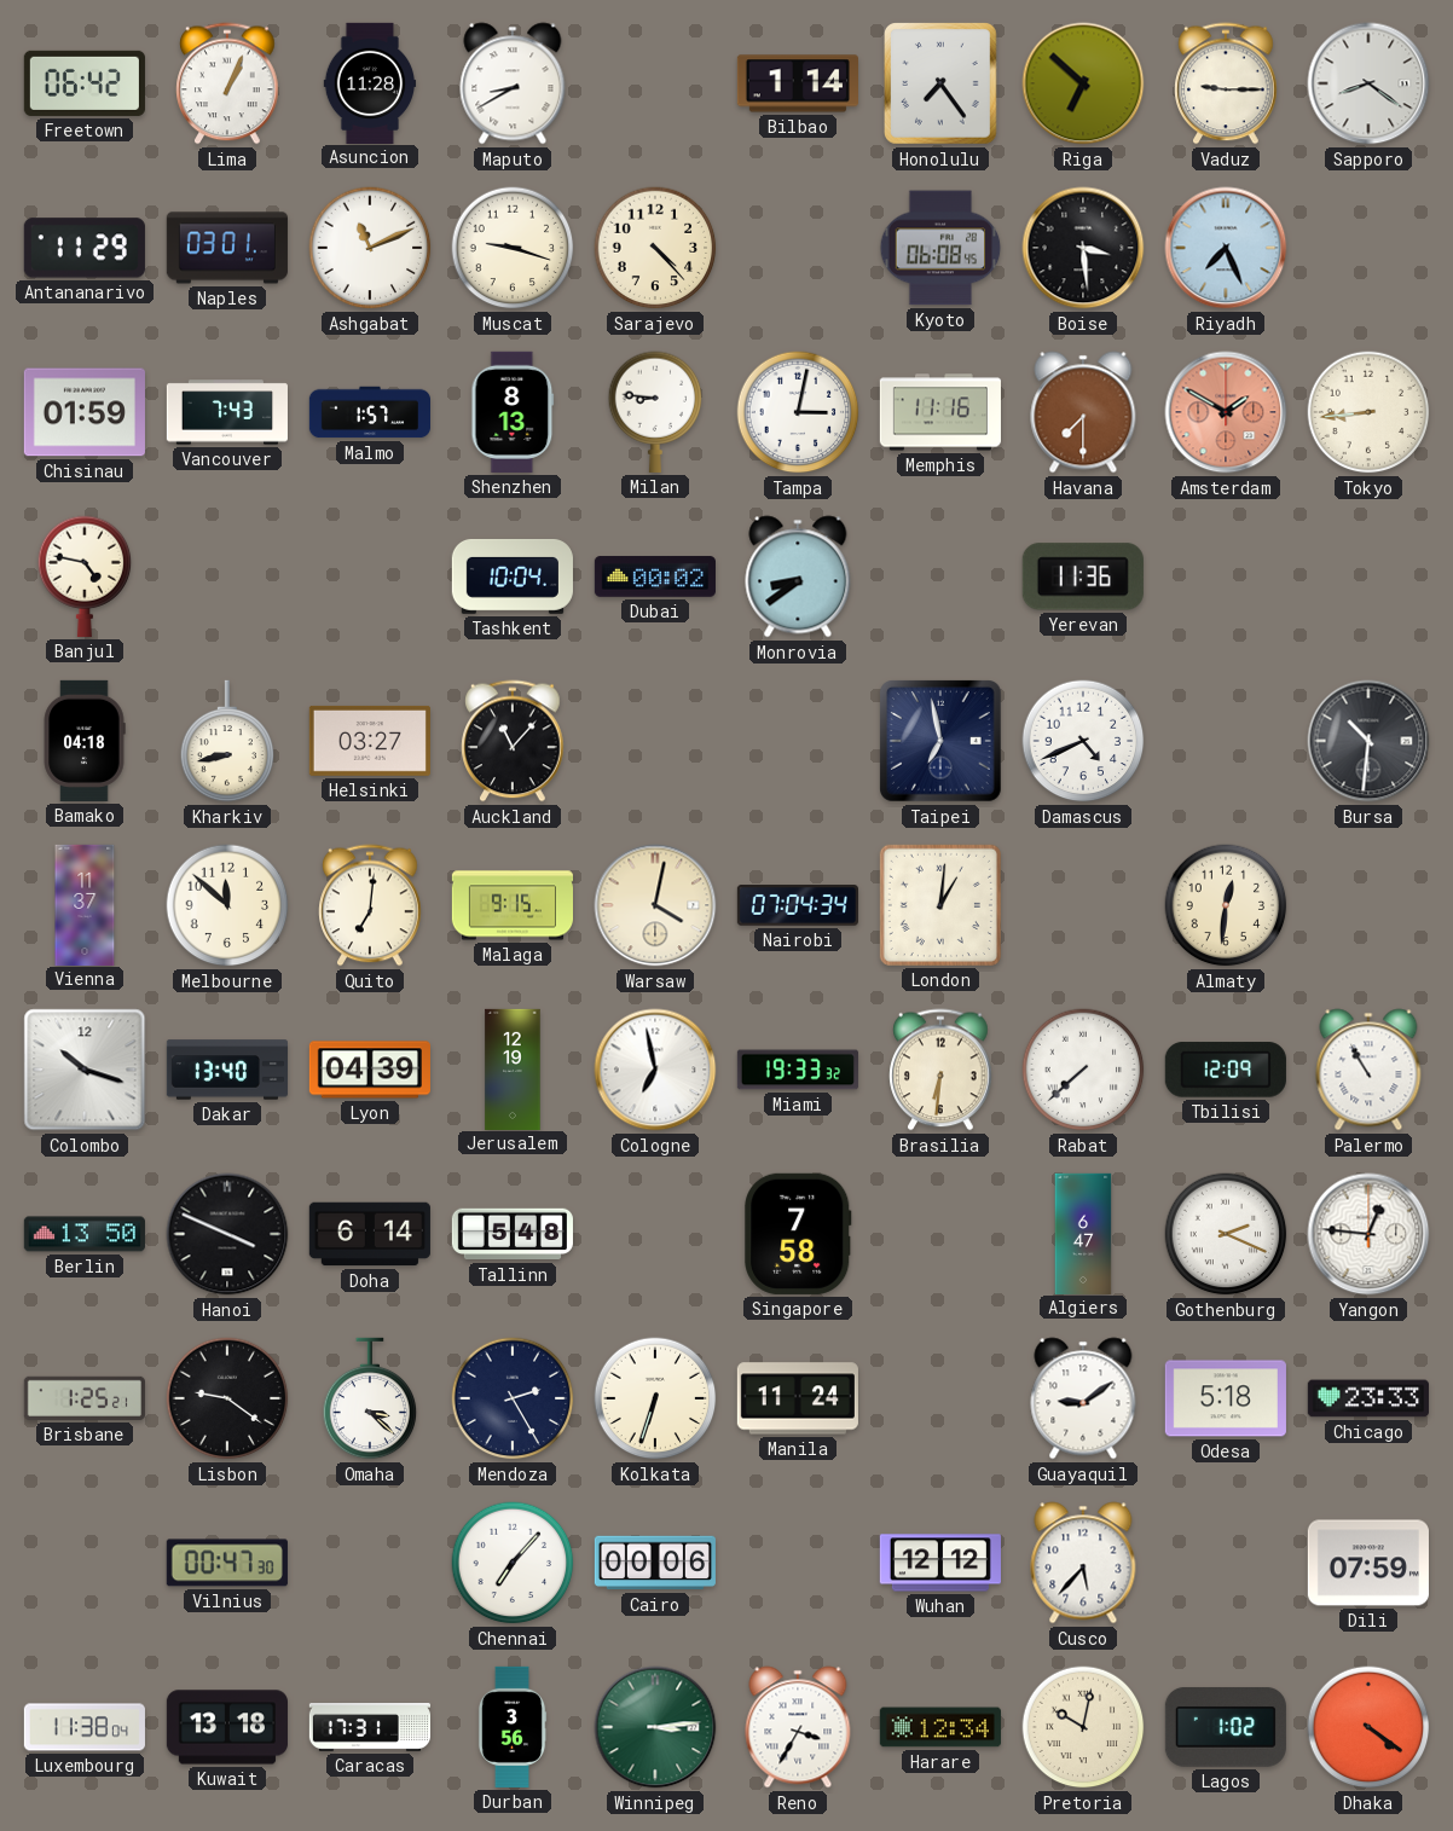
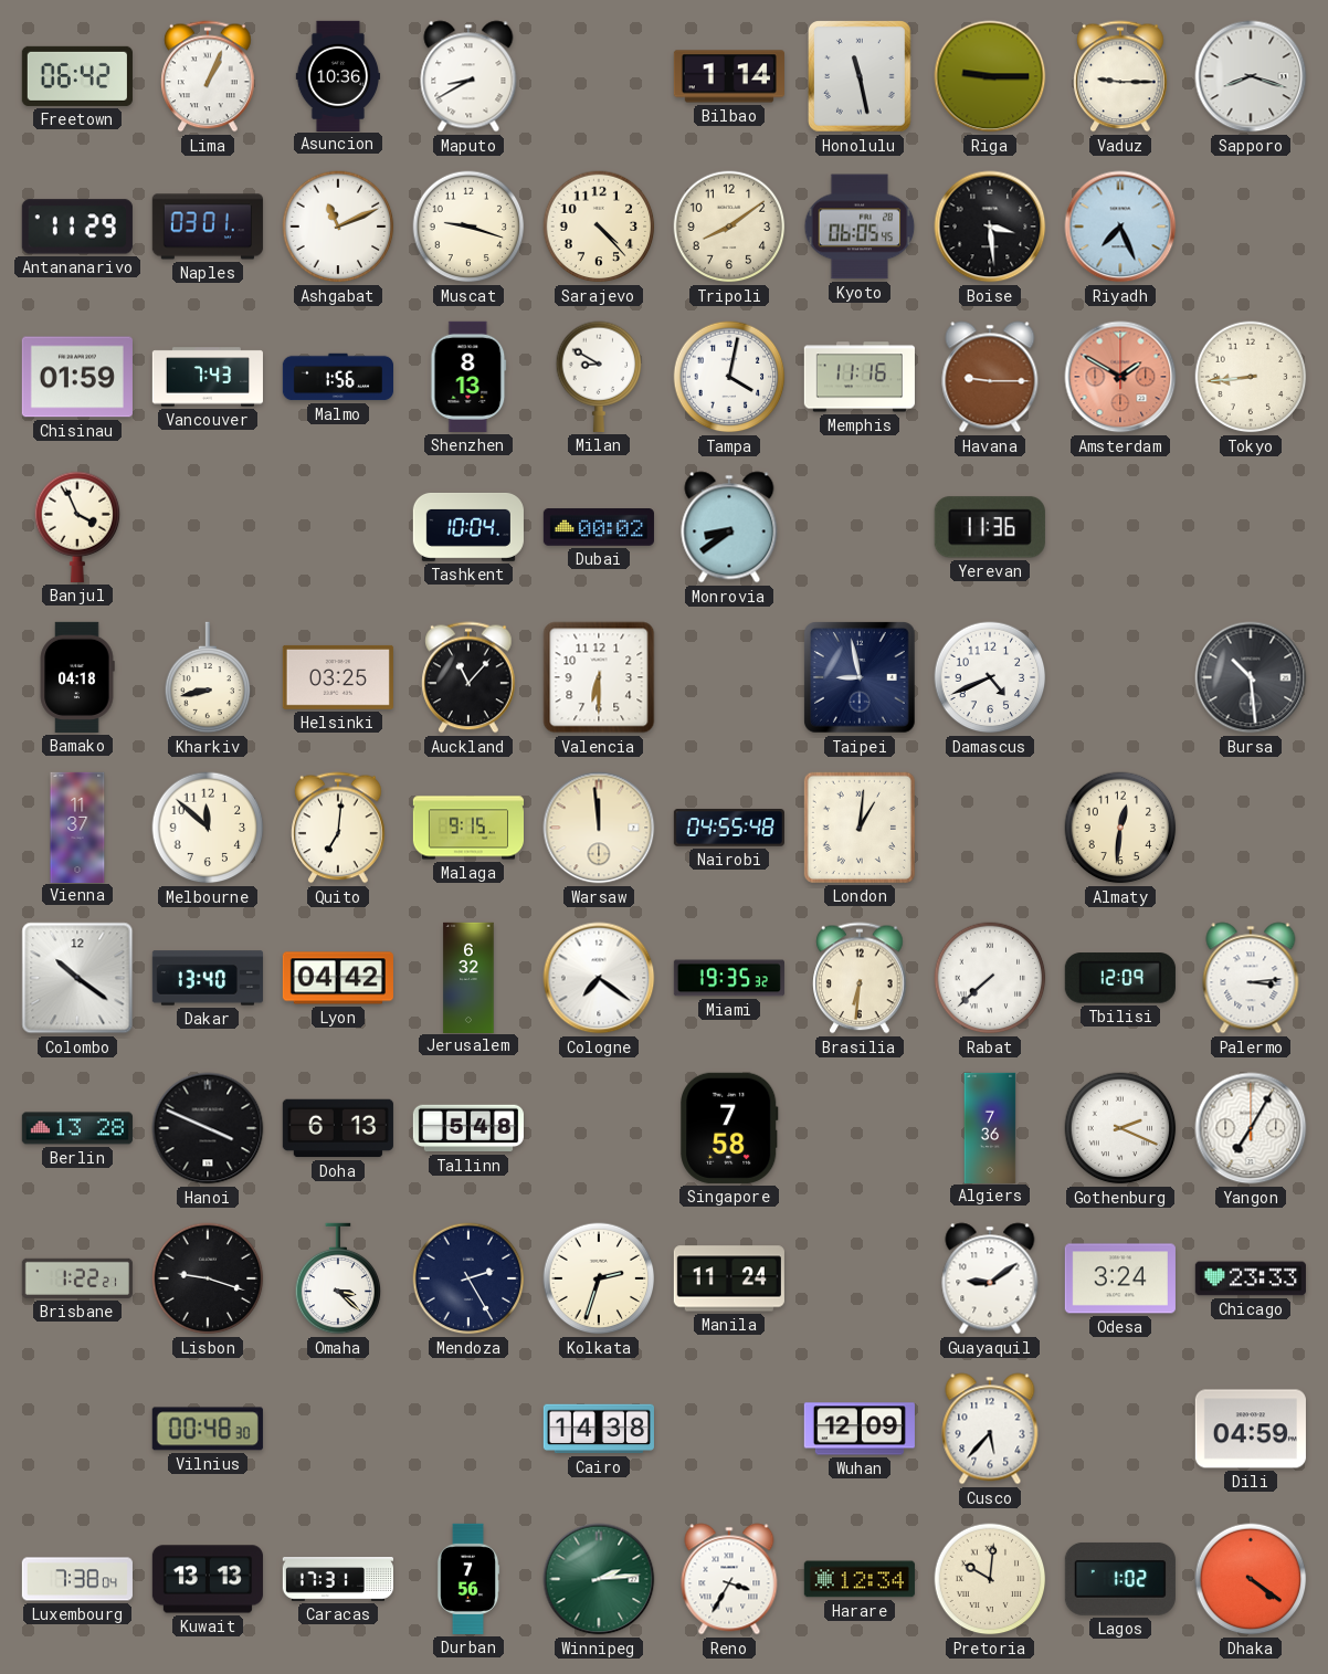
Asuncion: 11:28 -> 10:36 (338, 75)
Honolulu: 7:24 -> 11:28 (861, 77)
Riga: 6:52 -> 9:15 (990, 76)
Sapporo: 8:21 -> 8:18 (1251, 76)
Tripoli: none -> 8:09 (729, 227)
Kyoto: 06:08 -> 06:05 (860, 227)
Malmo: 1:57 -> 1:56 (337, 377)
Milan: 8:46 -> 8:50 (599, 377)
Tampa: 3:02 -> 4:02 (729, 377)
Havana: 7:30 -> 9:15 (990, 377)
Banjul: 4:47 -> 3:56 (77, 527)
Helsinki: 03:27 -> 03:25 (338, 677)
Valencia: none -> 6:30 (599, 677)
Taipei: 6:58 -> 8:58 (861, 678)
Bursa: 10:31 -> 10:29 (1251, 677)
Warsaw: 4:02 -> 11:59 (599, 828)
Nairobi: 07:04 -> 04:55 (729, 828)
Colombo: 10:18 -> 10:21 (77, 978)
Lyon: 04:39 -> 04:42 (338, 978)
Jerusalem: 12:19 -> 6:32 (468, 977)
Cologne: 6:58 -> 7:21 (599, 978)
Miami: 19:33 -> 19:35 (729, 978)
Palermo: 10:55 -> 3:14 (1251, 978)
Berlin: 13:50 -> 13:28 (77, 1128)
Doha: 6:14 -> 6:13 (338, 1128)
Algiers: 6:47 -> 7:36 (990, 1127)
Yangon: 12:46 -> 7:05 (1251, 1128)
Brisbane: 1:25 -> 1:22 (77, 1278)
Lisbon: 9:21 -> 9:18 (208, 1278)
Kolkata: 6:33 -> 2:33 (599, 1278)
Odesa: 5:18 -> 3:24 (1120, 1278)
Vilnius: 00:47 -> 00:48 (208, 1429)
Chennai: 7:07 -> none (513, 1563)
Cairo: 00:06 -> 14:38 (599, 1429)
Wuhan: 12:12 -> 12:09 (860, 1429)
Dili: 07:59 -> 04:59 (1251, 1429)
Luxembourg: 11:38 -> 7:38 (77, 1579)
Kuwait: 13:18 -> 13:13 (208, 1579)
Durban: 3:56 -> 7:56 (468, 1579)
Winnipeg: 3:14 -> 2:14 (599, 1579)
Pretoria: 10:02 -> 10:01 (990, 1579)
